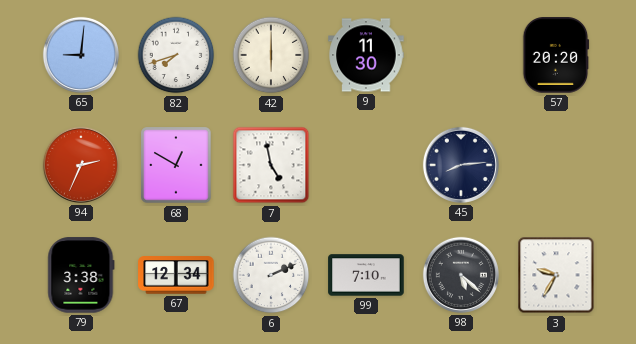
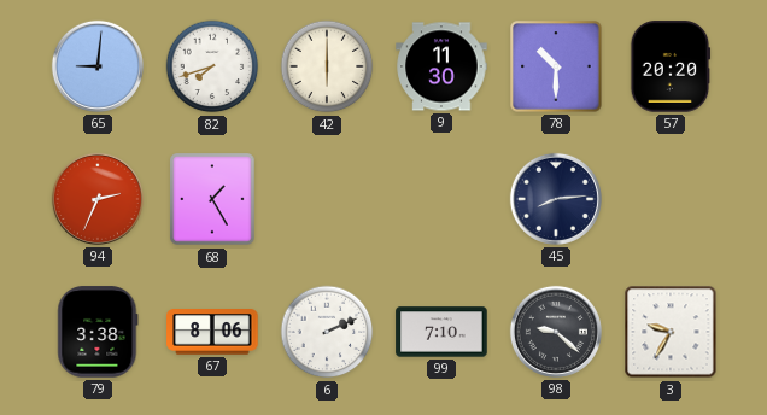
78: none -> 10:30 (556, 66)
68: 12:50 -> 1:25 (212, 199)
7: 4:58 -> none (271, 165)
67: 12:34 -> 8:06 (212, 332)
98: 5:22 -> 9:22 (556, 332)
